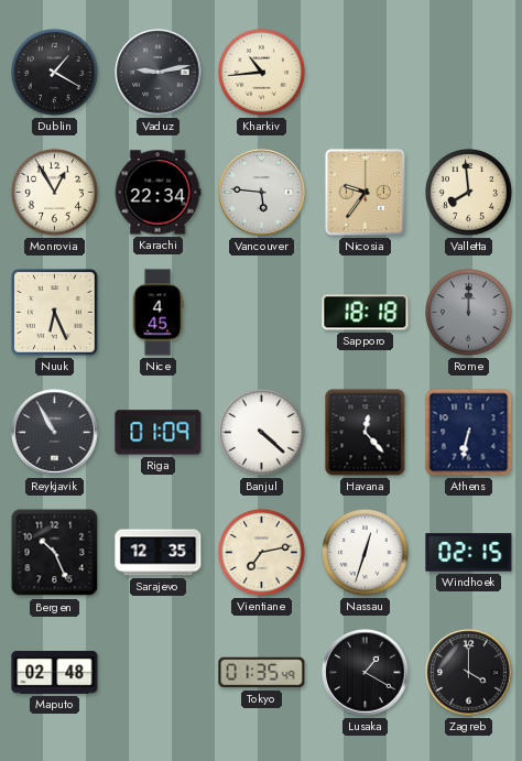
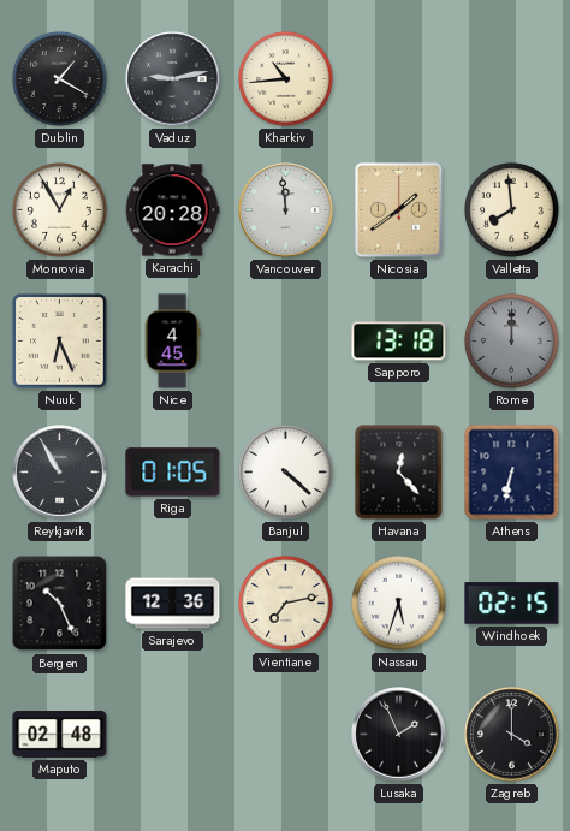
Karachi: 22:34 -> 20:28 (172, 210)
Vancouver: 5:46 -> 11:59 (286, 210)
Nicosia: 9:36 -> 1:39 (398, 209)
Sapporo: 18:18 -> 13:18 (399, 342)
Riga: 01:09 -> 01:05 (173, 473)
Sarajevo: 12:35 -> 12:36 (173, 604)
Nassau: 12:33 -> 5:33 (398, 603)
Tokyo: 01:35 -> none (262, 673)
Lusaka: 1:20 -> 1:56 (399, 735)
